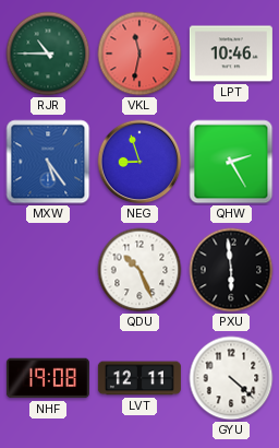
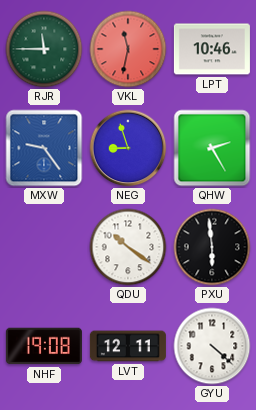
RJR: 10:45 -> 11:45 (44, 49)
MXW: 5:24 -> 9:24 (44, 148)
QDU: 10:26 -> 10:21 (128, 247)
